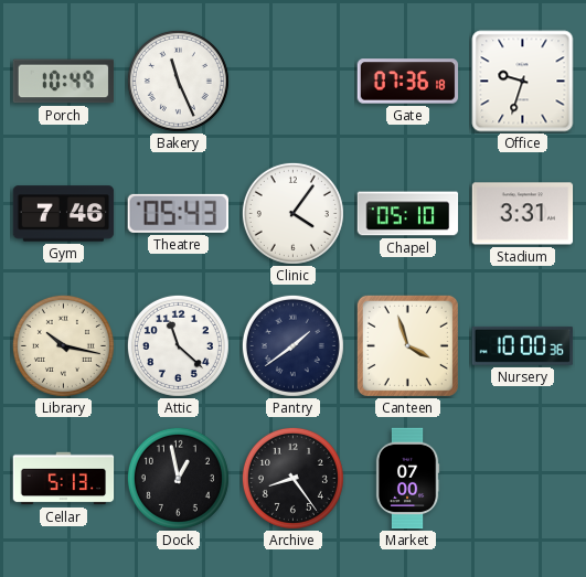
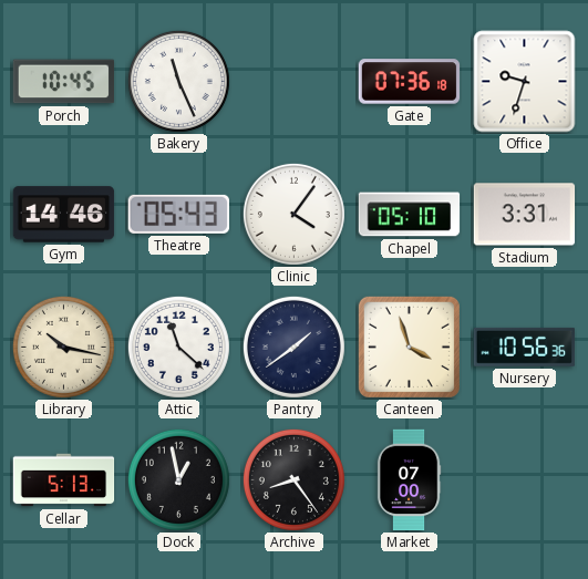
Porch: 10:49 -> 10:45 (64, 82)
Gym: 7:46 -> 14:46 (64, 215)
Nursery: 10:00 -> 10:56 (525, 347)
